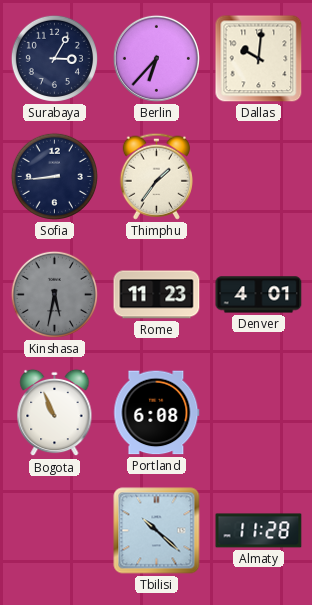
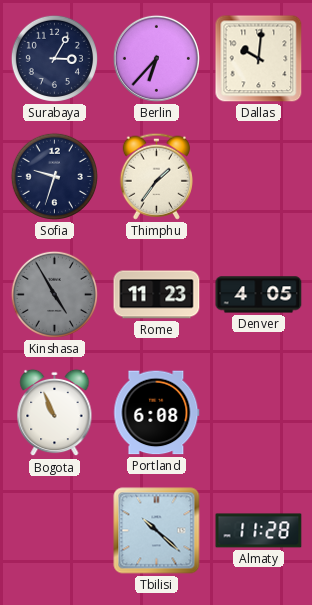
Sofia: 8:44 -> 9:33 (54, 176)
Kinshasa: 5:32 -> 4:55 (54, 294)
Denver: 4:01 -> 4:05 (259, 295)
